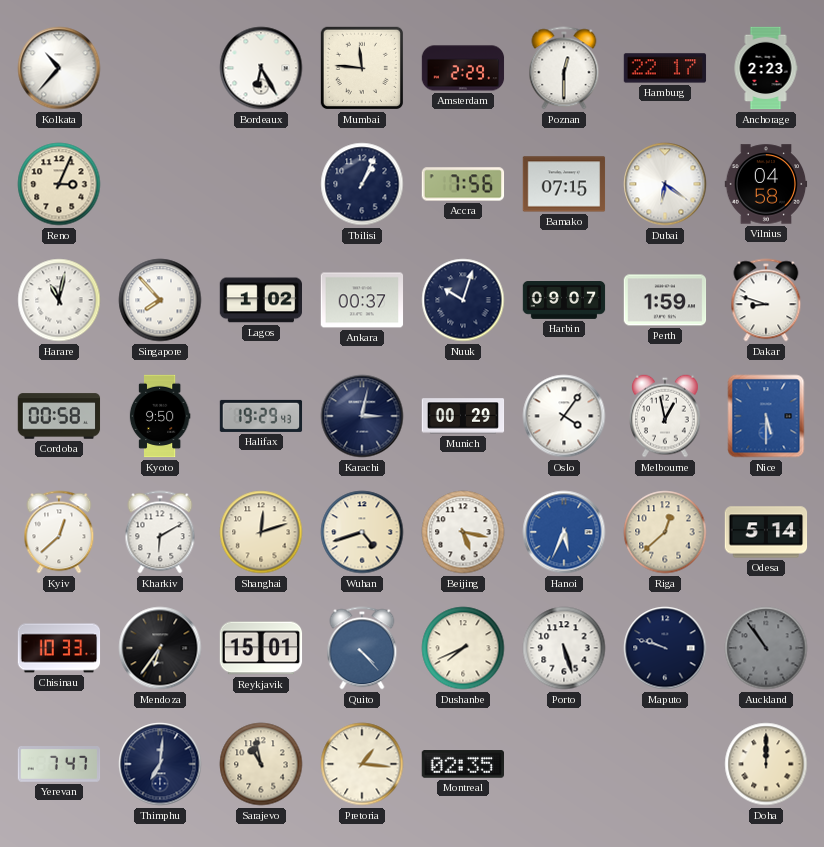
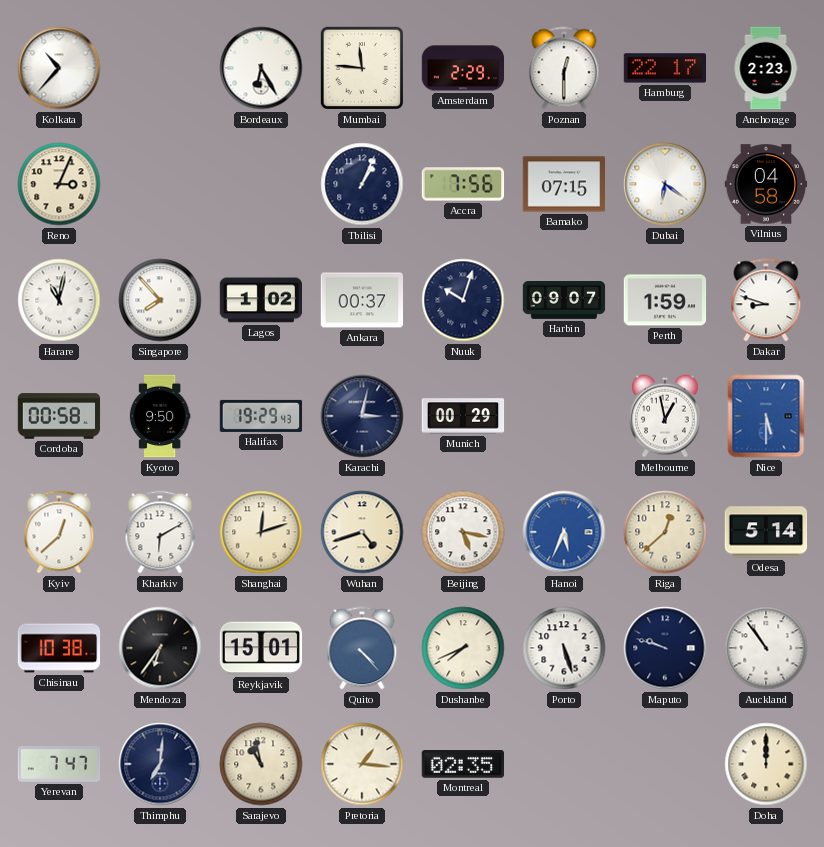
Oslo: 4:06 -> none (564, 416)
Chisinau: 10:33 -> 10:38 (59, 648)
Auckland dial: grey -> white (766, 648)
